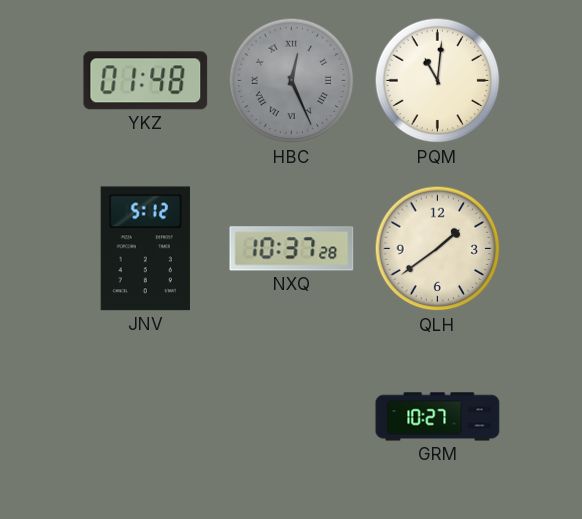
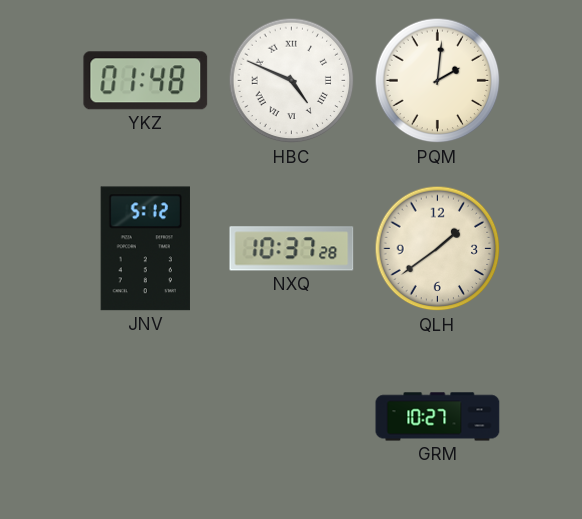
HBC: 12:26 -> 4:49 (292, 81)
HBC dial: grey -> white (292, 81)
PQM: 11:01 -> 2:01 (438, 81)
